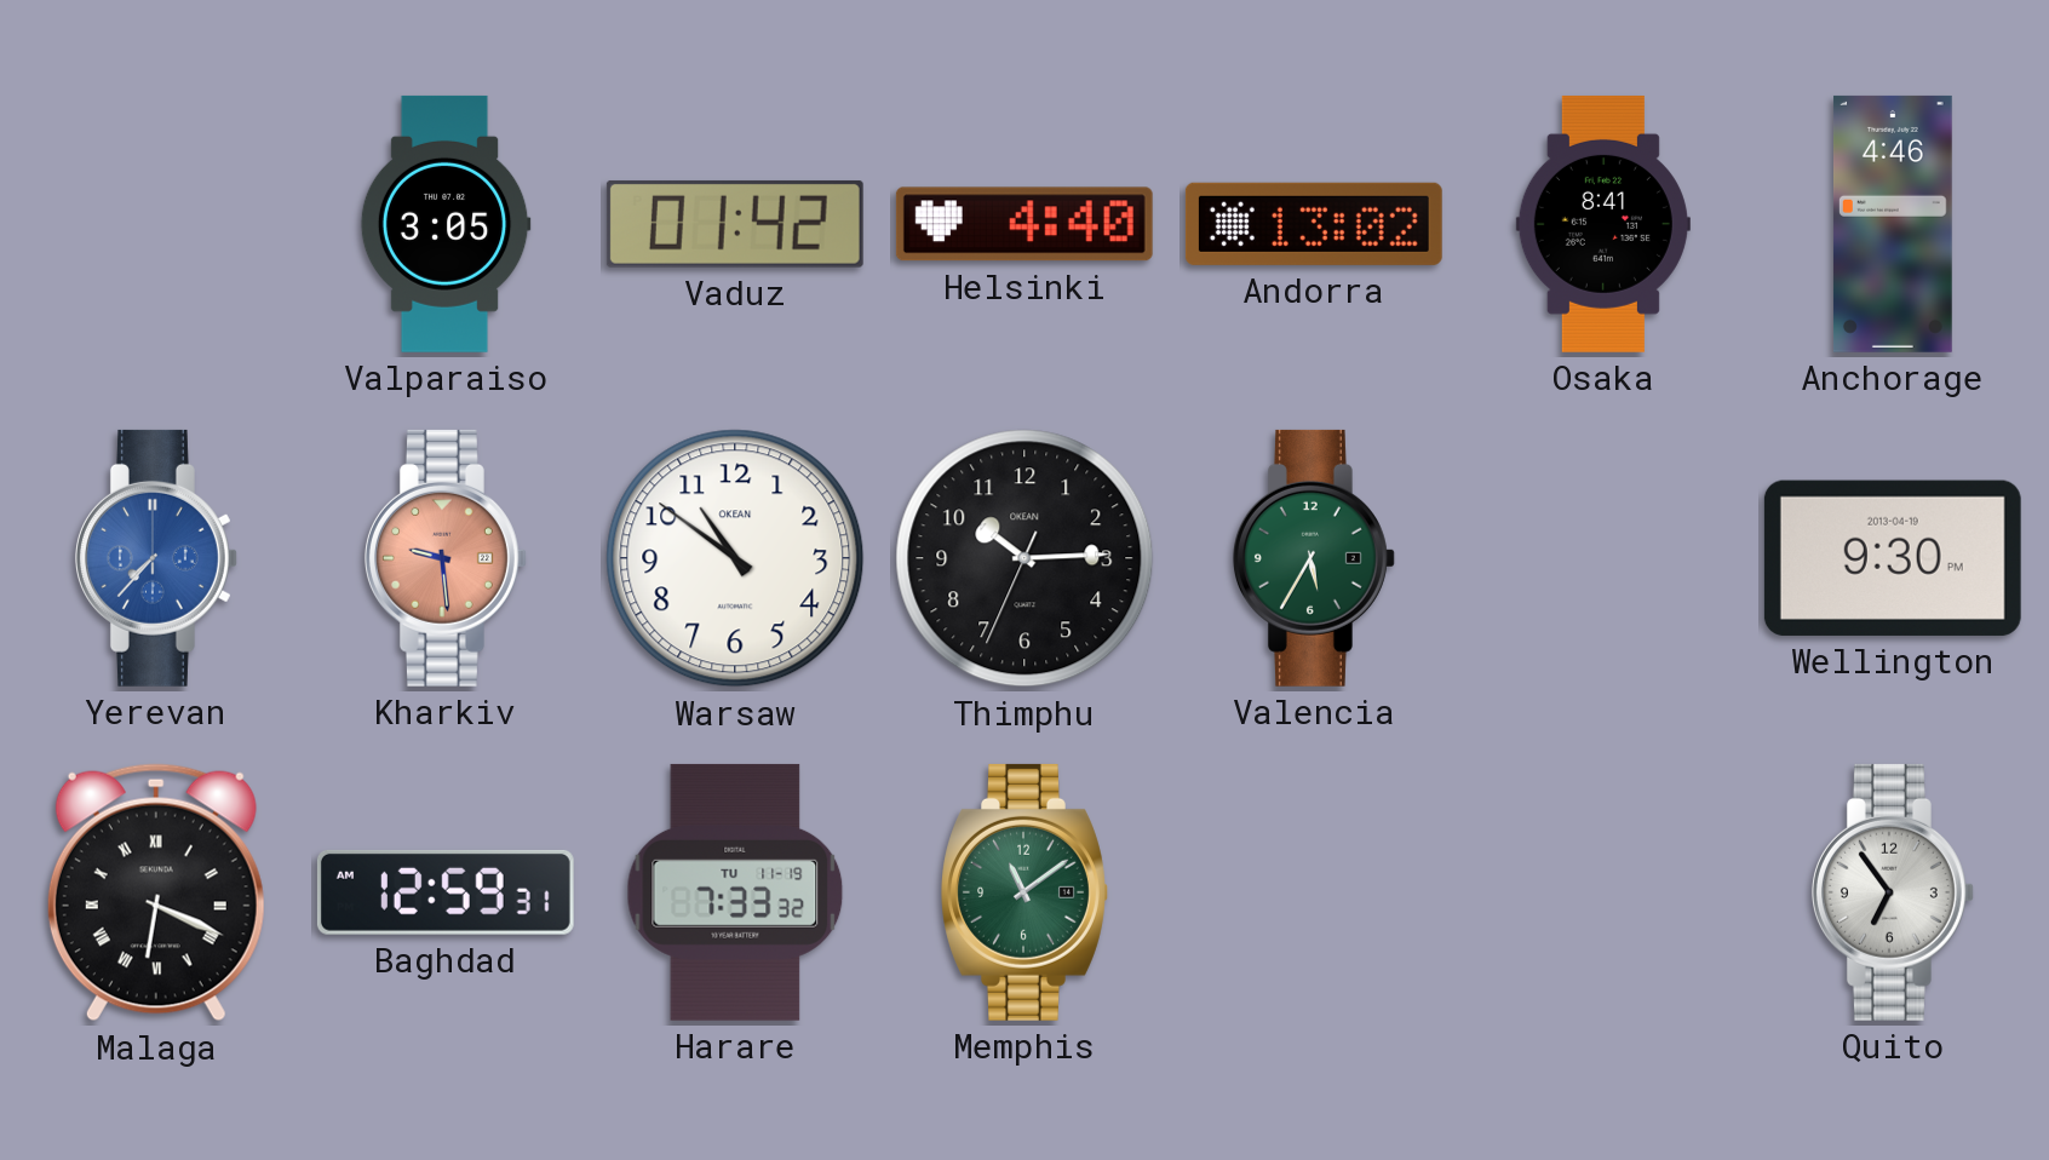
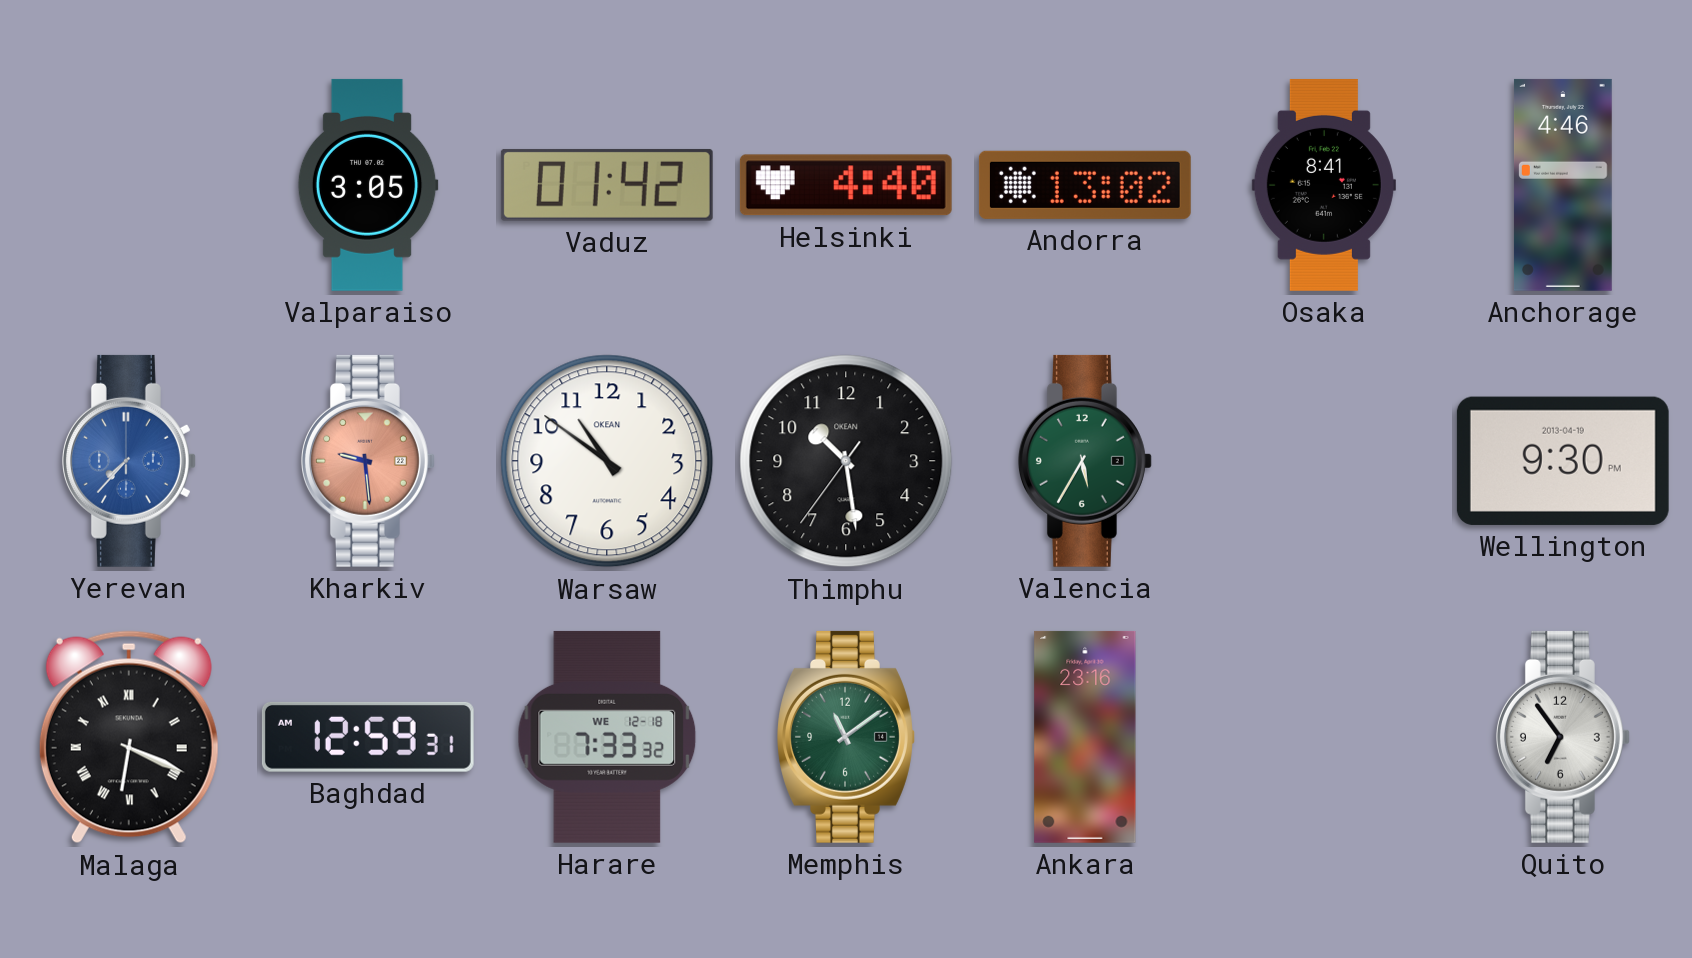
Thimphu: 10:14 -> 10:28 (846, 461)
Harare date: TU 11-19 -> WE 12-18 (607, 737)
Ankara: none -> 23:16 (1085, 737)
